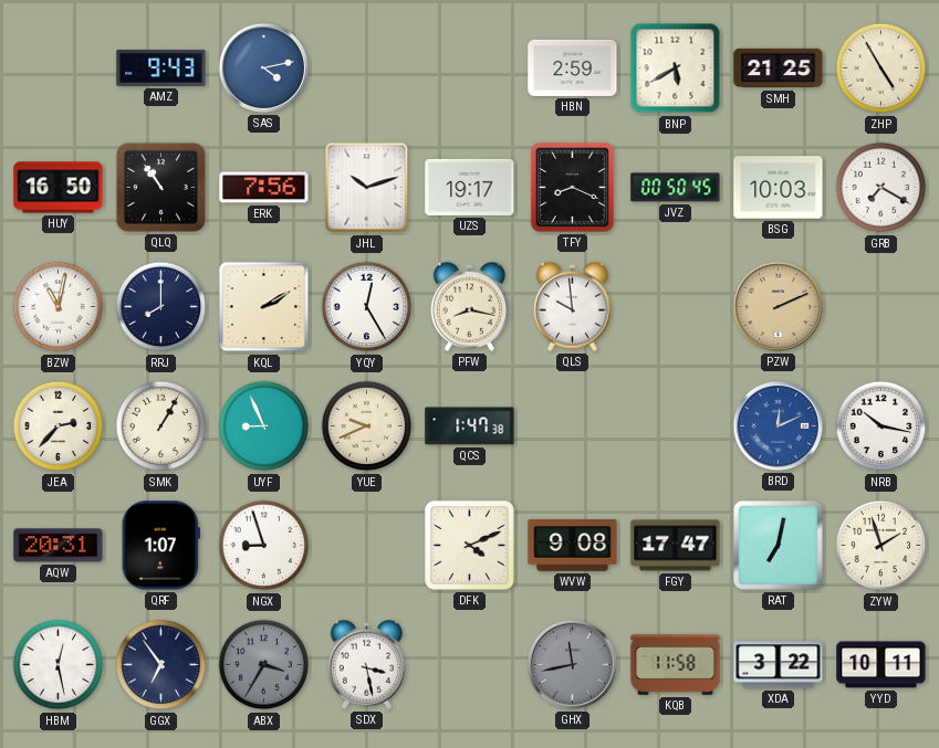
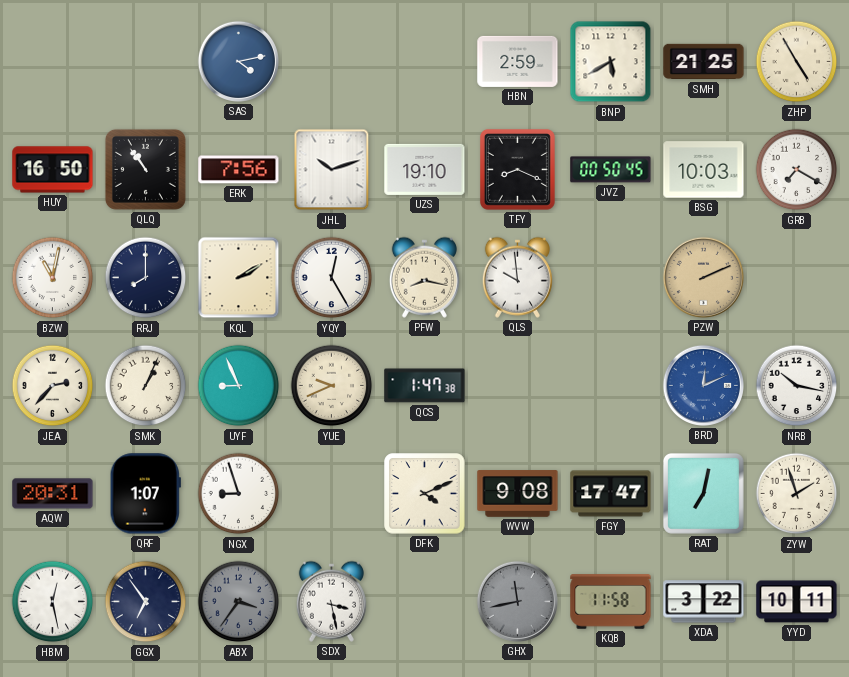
AMZ: 9:43 -> none (161, 67)
UZS: 19:17 -> 19:10 (425, 169)
SMK: 1:05 -> 1:04 (146, 386)
ABX: 3:35 -> 3:36 (239, 602)
